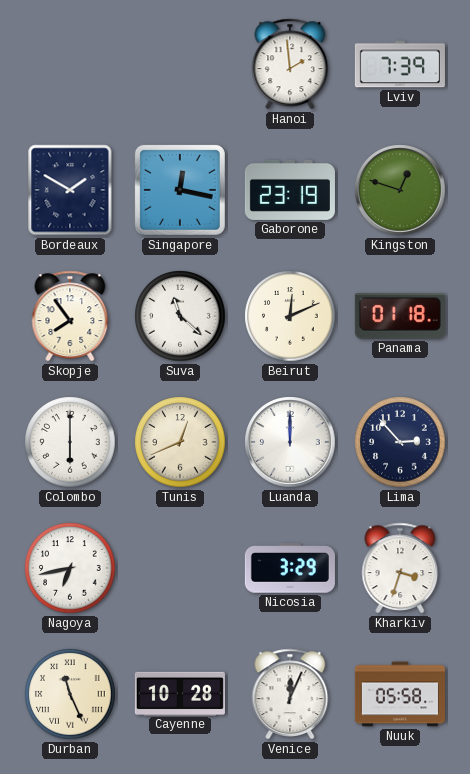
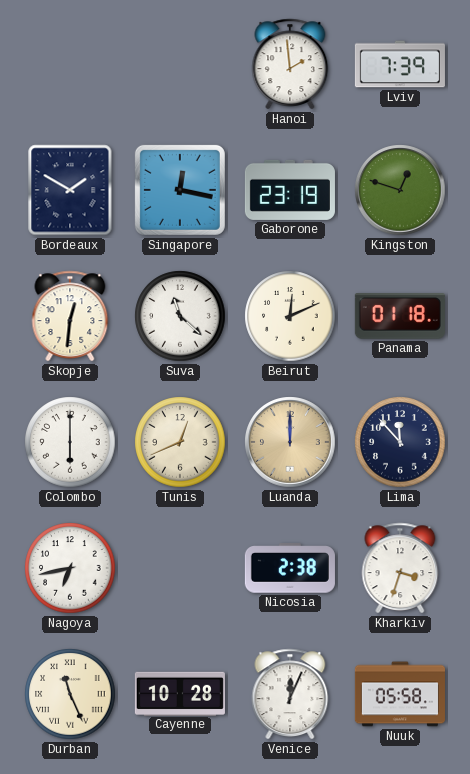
Skopje: 7:54 -> 12:31 (70, 316)
Luanda dial: white -> champagne (290, 442)
Lima: 2:53 -> 11:53 (400, 442)
Nicosia: 3:29 -> 2:38 (290, 568)
